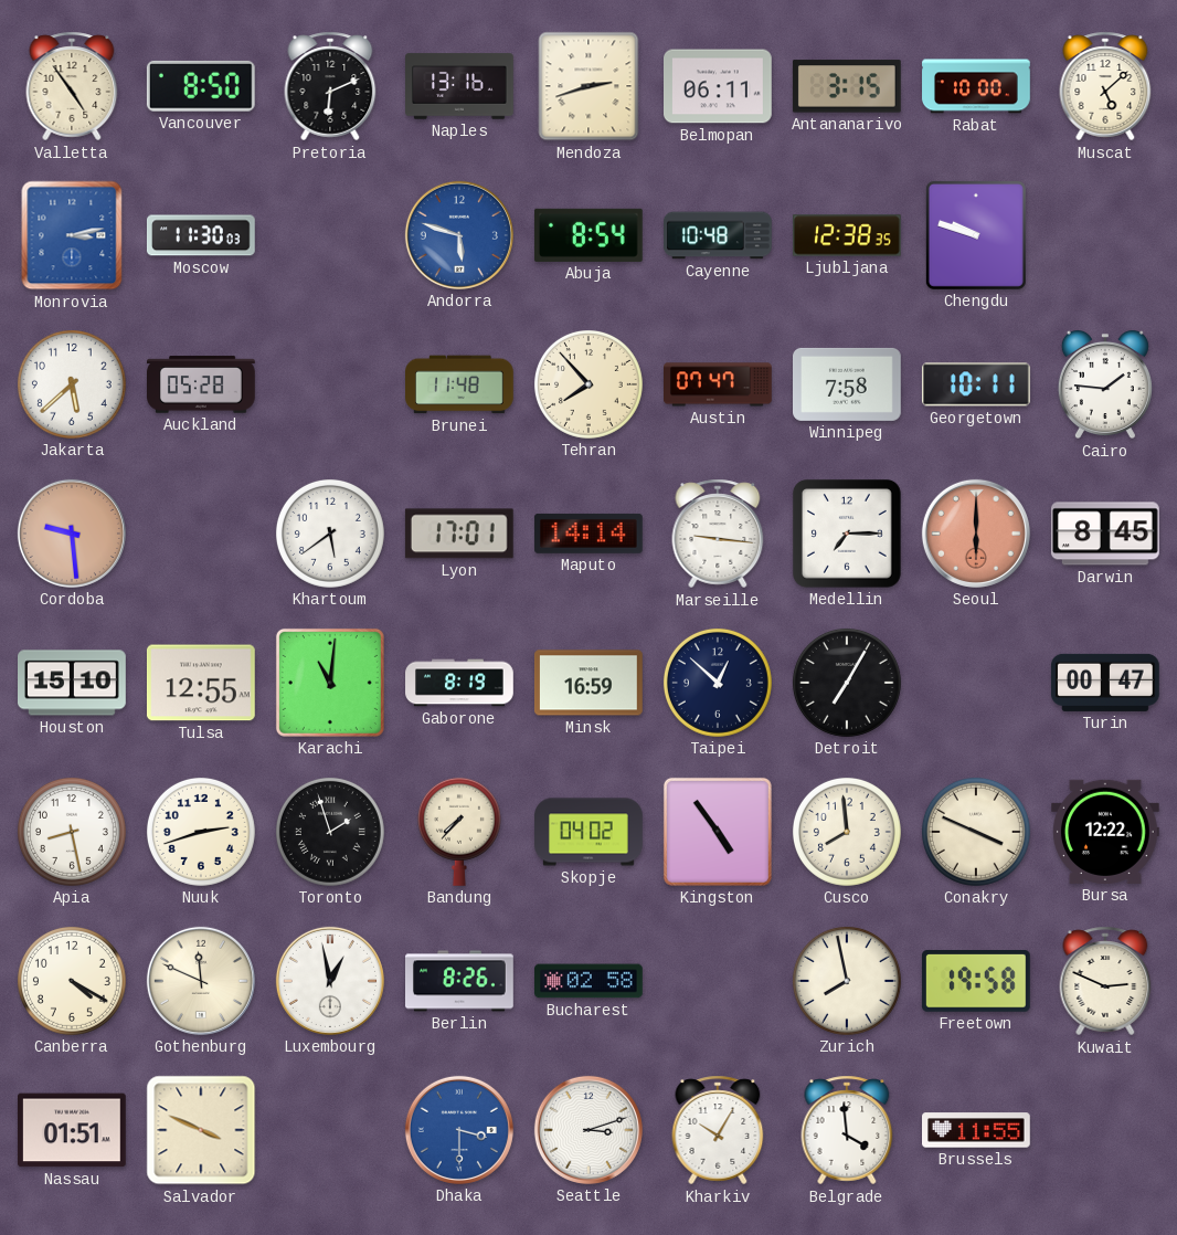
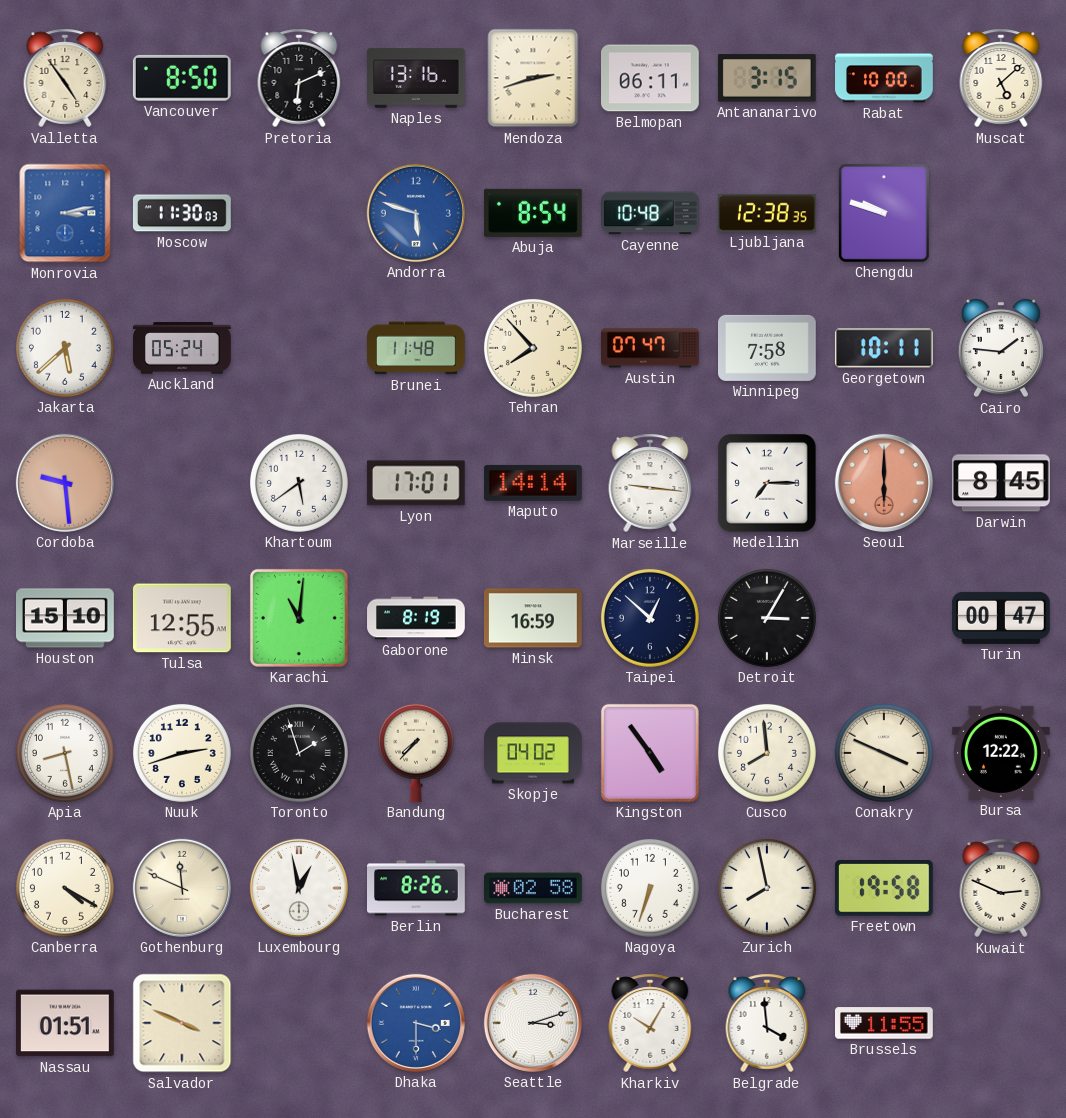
Auckland: 05:28 -> 05:24 (183, 348)
Detroit: 7:05 -> 3:05 (767, 618)
Nagoya: none -> 6:33 (650, 888)
